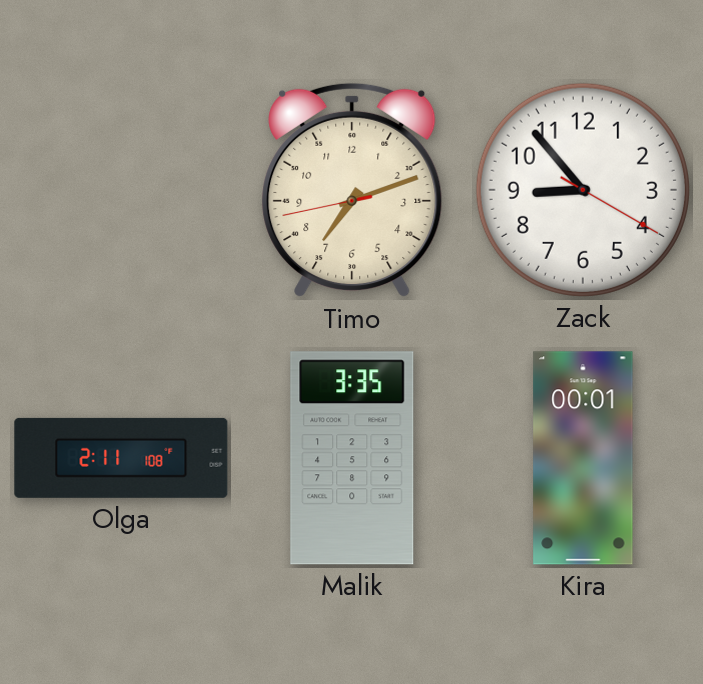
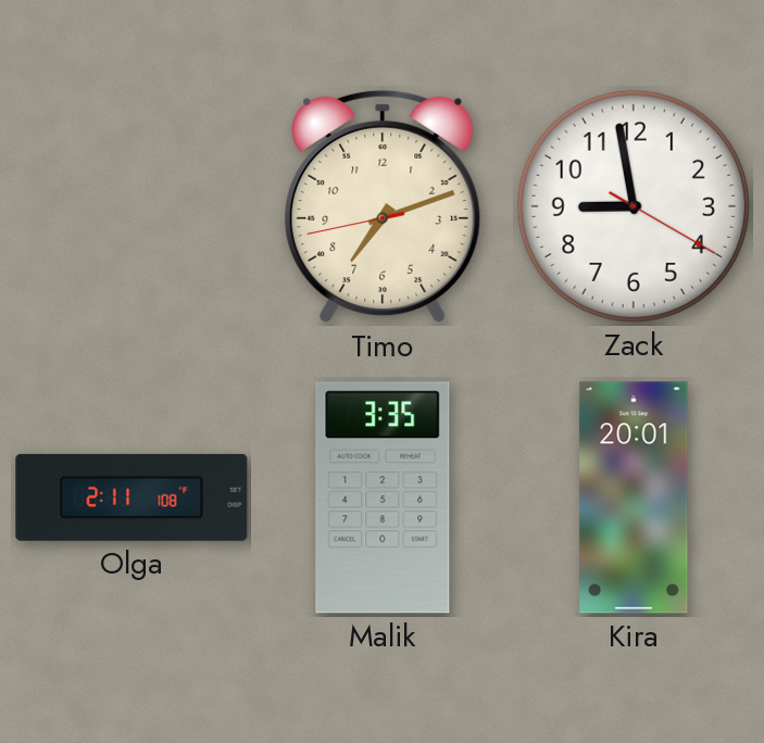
Zack: 8:53 -> 8:58 (634, 206)
Kira: 00:01 -> 20:01 (634, 498)
